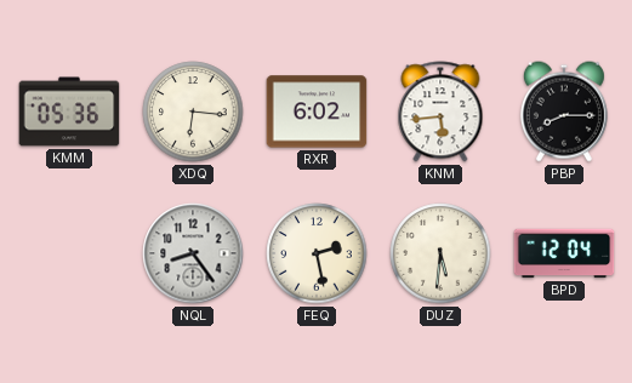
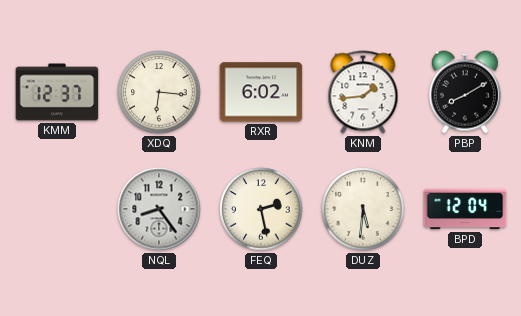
KMM: 05:36 -> 12:37 (57, 92)
KNM: 5:44 -> 1:44 (363, 92)
PBP: 8:15 -> 8:10 (465, 92)
